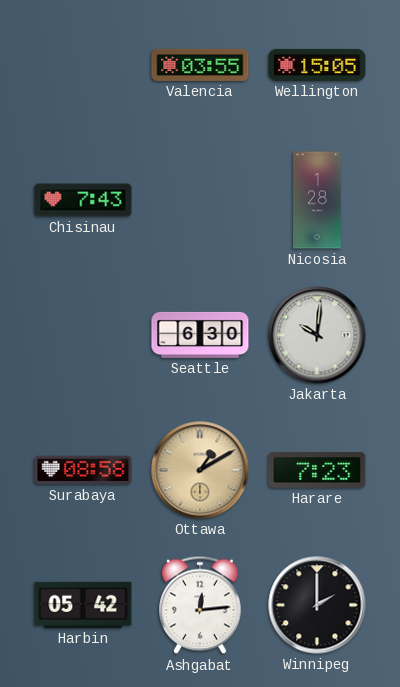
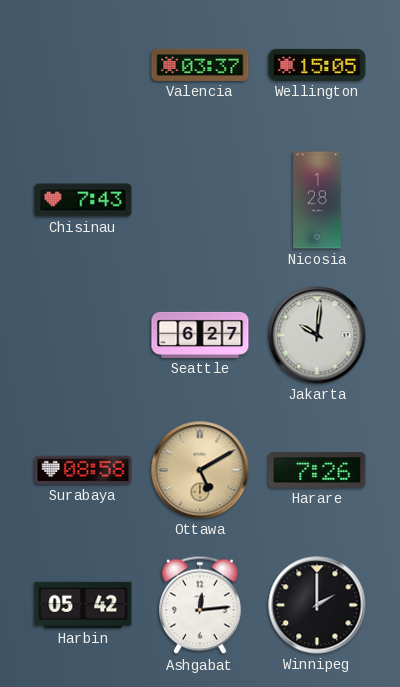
Valencia: 03:55 -> 03:37 (200, 65)
Seattle: 6:30 -> 6:27 (200, 335)
Ottawa: 1:10 -> 5:10 (200, 470)
Harare: 7:23 -> 7:26 (317, 470)
